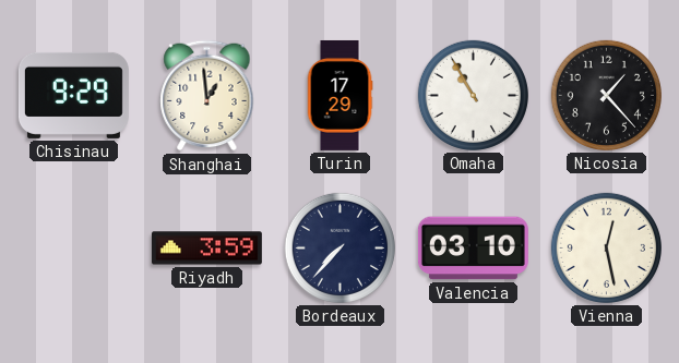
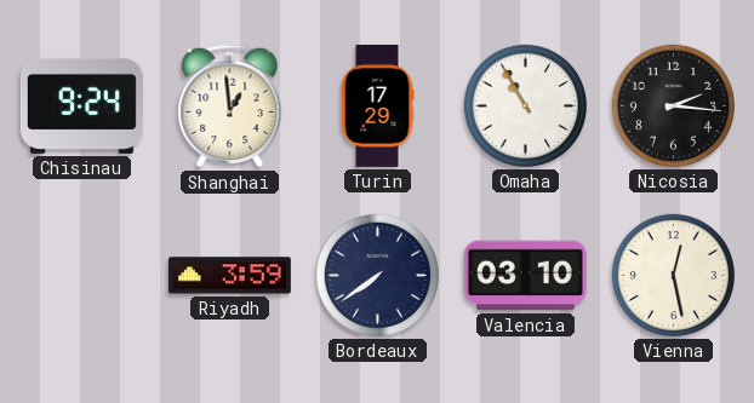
Chisinau: 9:29 -> 9:24 (81, 105)
Nicosia: 1:23 -> 2:16 (673, 105)
Bordeaux: 7:37 -> 7:39 (377, 275)
